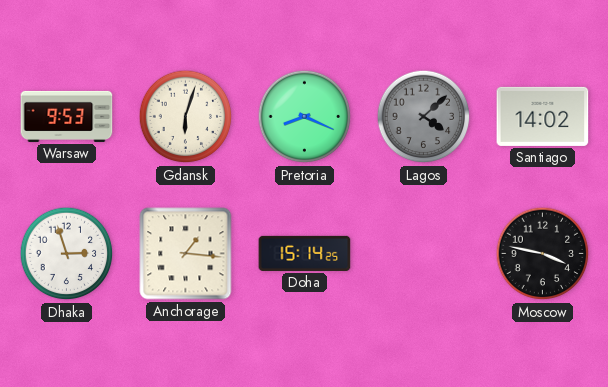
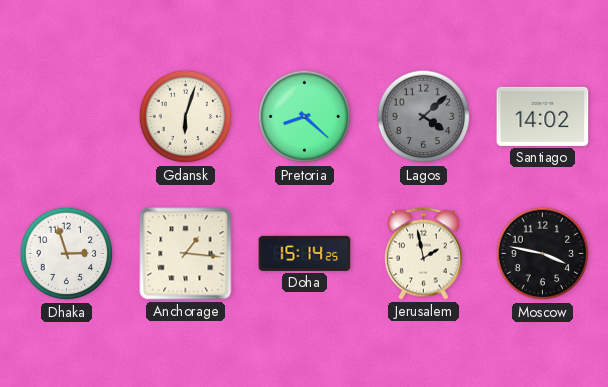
Warsaw: 9:53 -> none (67, 116)
Pretoria: 8:19 -> 8:22 (305, 117)
Jerusalem: none -> 1:58 (424, 253)
